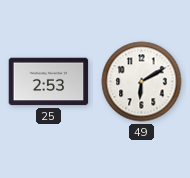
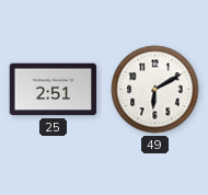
25: 2:53 -> 2:51 (54, 90)
